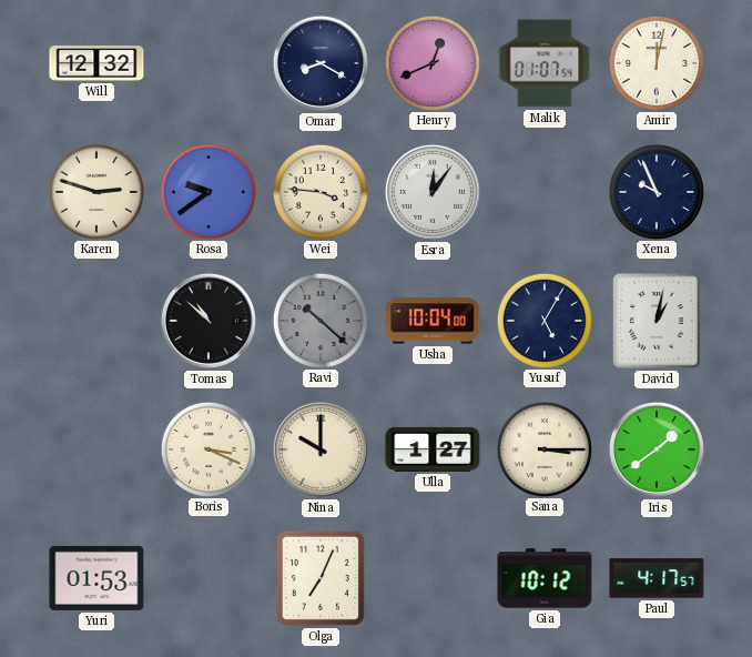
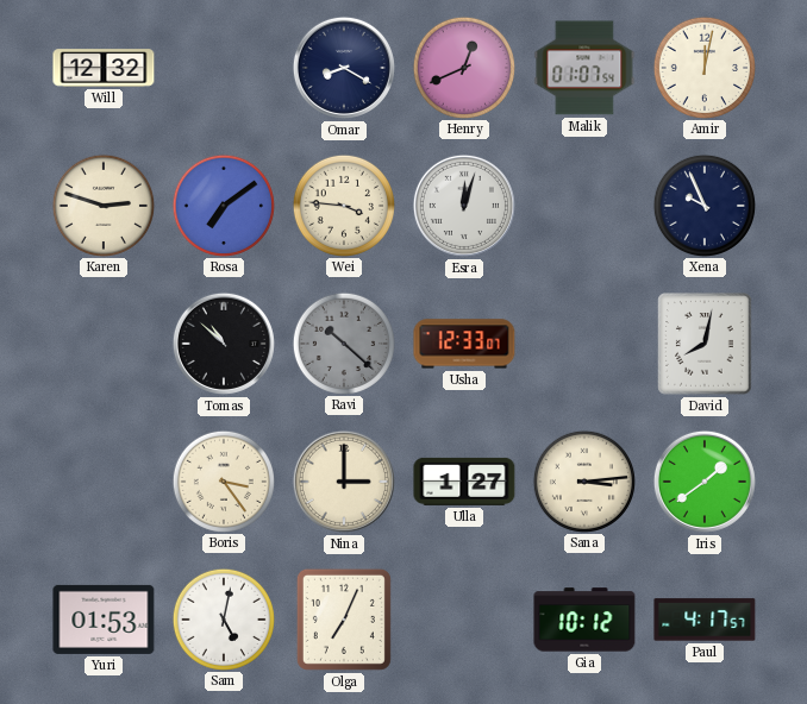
Rosa: 9:39 -> 7:09 (223, 205)
Esra: 12:06 -> 12:03 (464, 206)
Usha: 10:04 -> 12:33 (464, 344)
Yusuf: 5:05 -> none (543, 320)
David: 1:02 -> 8:02 (705, 344)
Boris: 3:19 -> 3:24 (223, 480)
Nina: 10:00 -> 3:00 (344, 482)
Sana: 3:15 -> 3:14 (583, 480)
Sam: none -> 5:02 (223, 618)
